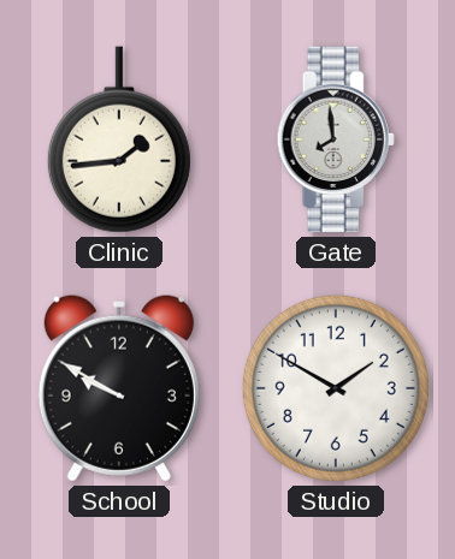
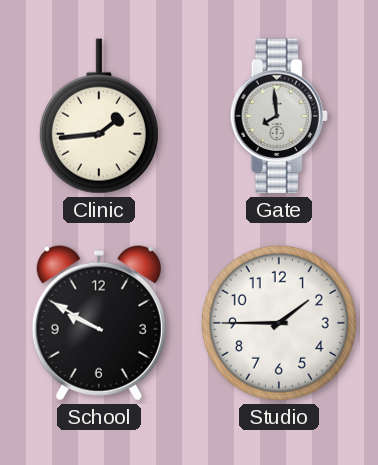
Studio: 1:50 -> 1:45 (279, 323)
